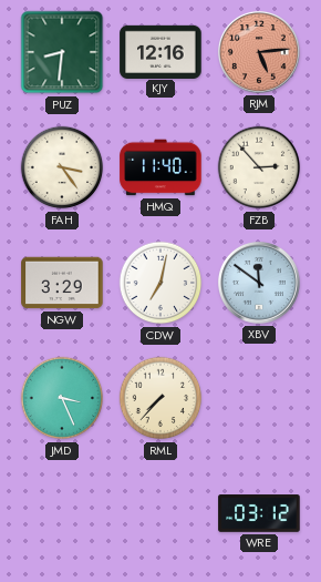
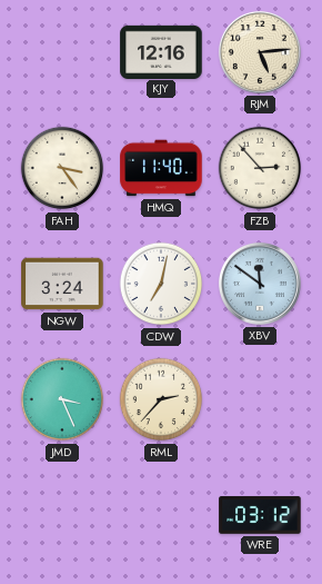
PUZ: 8:31 -> none (62, 52)
RJM dial: salmon -> cream (260, 52)
NGW: 3:29 -> 3:24 (62, 284)
RML: 7:37 -> 2:37 (161, 399)
